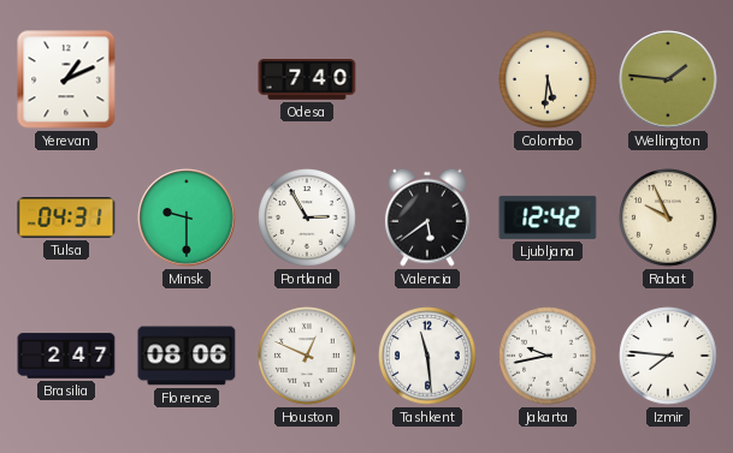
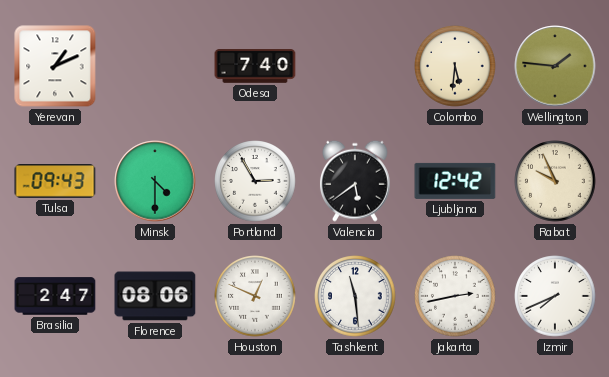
Tulsa: 04:31 -> 09:43 (55, 181)
Minsk: 9:30 -> 4:30 (155, 181)
Jakarta: 9:43 -> 2:43 (455, 296)
Izmir: 7:46 -> 7:41 (555, 296)
